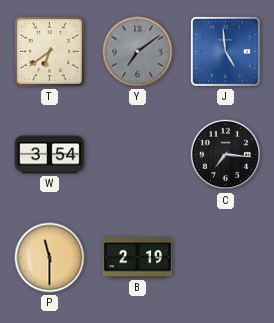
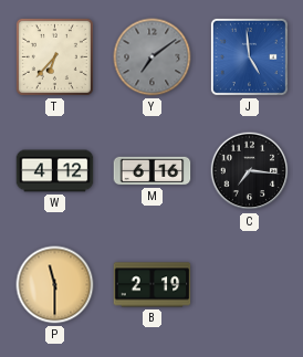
T: 6:39 -> 6:37 (54, 56)
W: 3:54 -> 4:12 (55, 171)
M: none -> 6:16 (153, 171)
